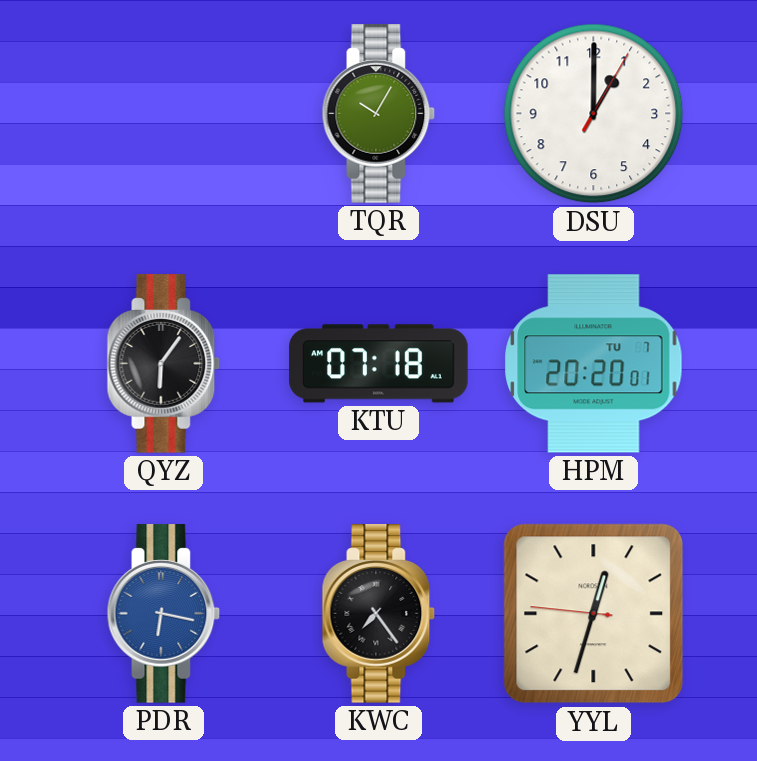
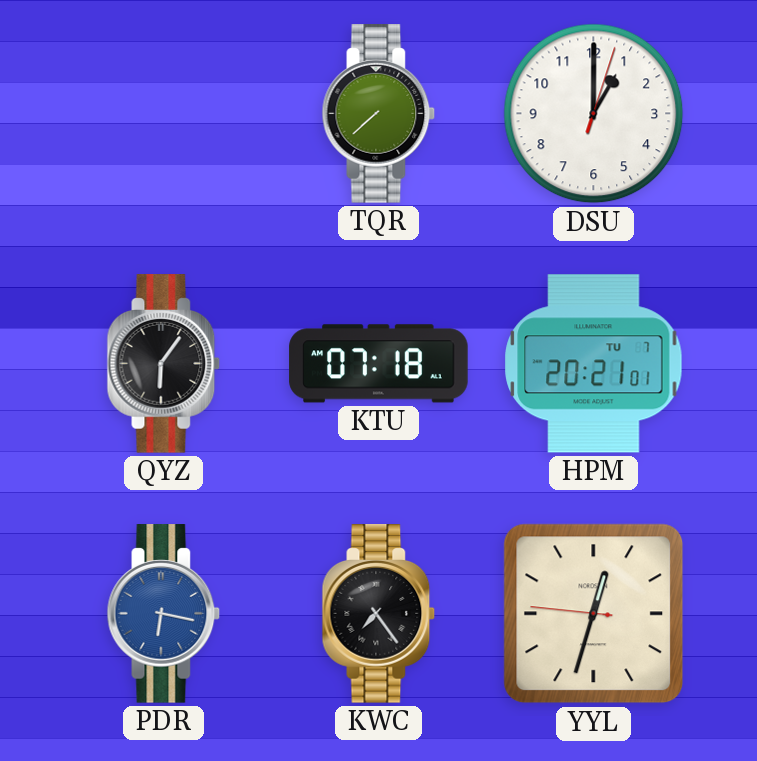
TQR: 10:05 -> 7:38 (379, 114)
DSU: 1:00:05 -> 1:00:03 (594, 114)
HPM: 20:20 -> 20:21 (594, 364)
